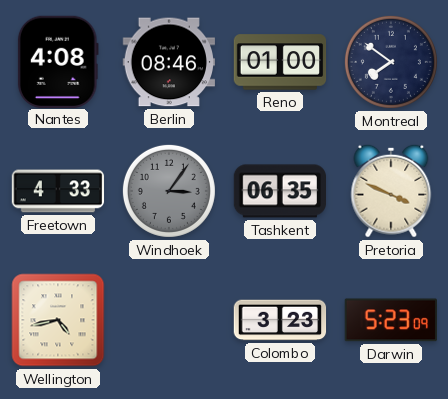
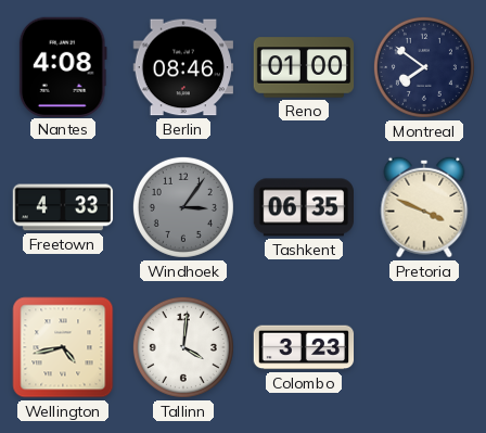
Tallinn: none -> 4:01 (183, 347)
Darwin: 5:23 -> none (391, 320)
